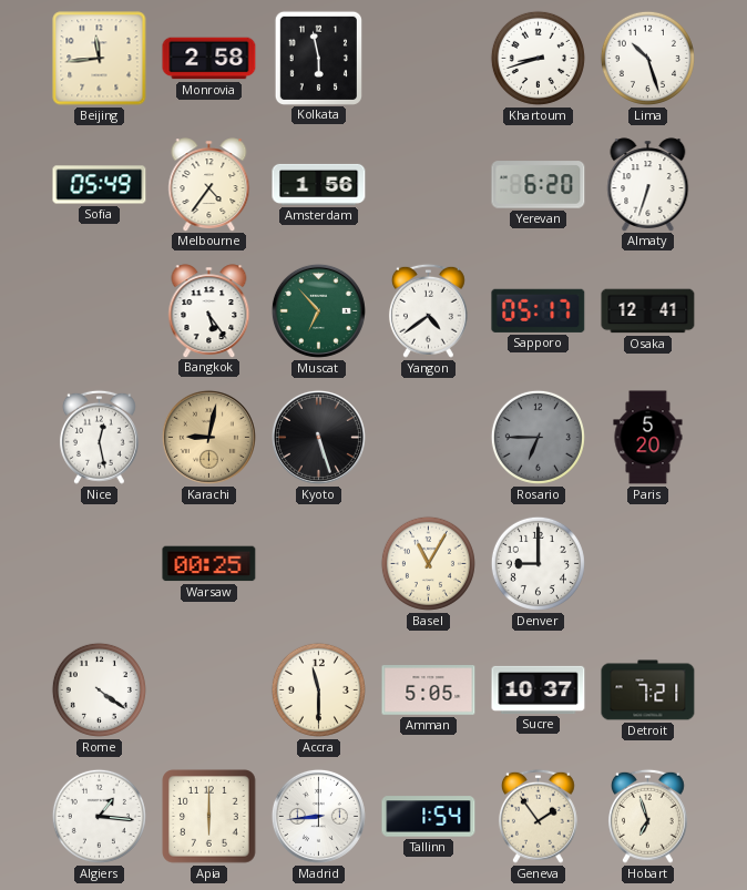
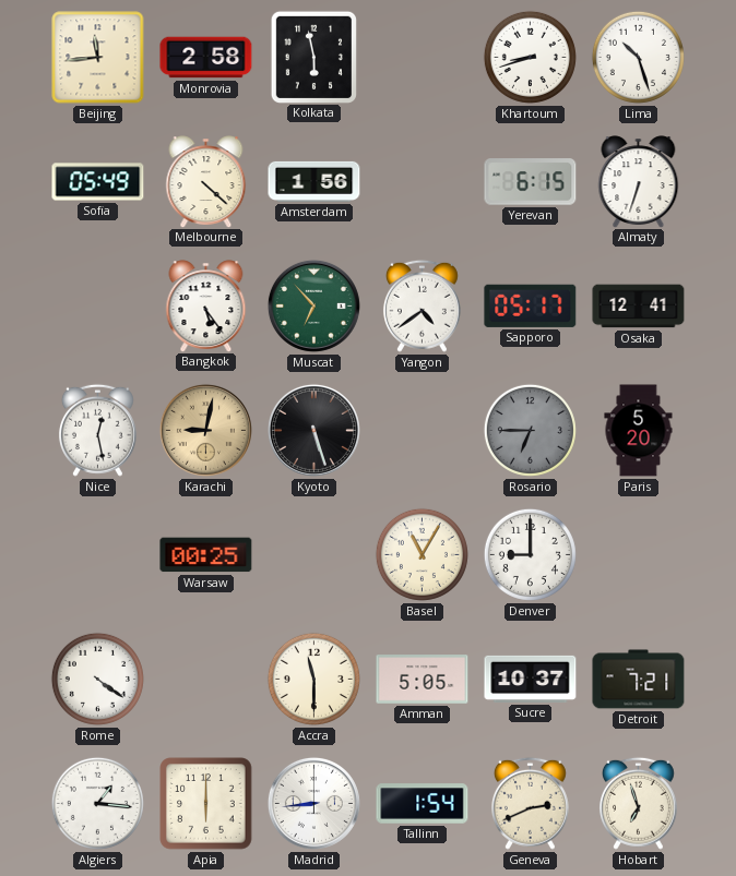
Melbourne: 4:36 -> 4:22 (206, 181)
Yerevan: 6:20 -> 6:15 (531, 182)
Geneva: 1:54 -> 2:41 (530, 803)
